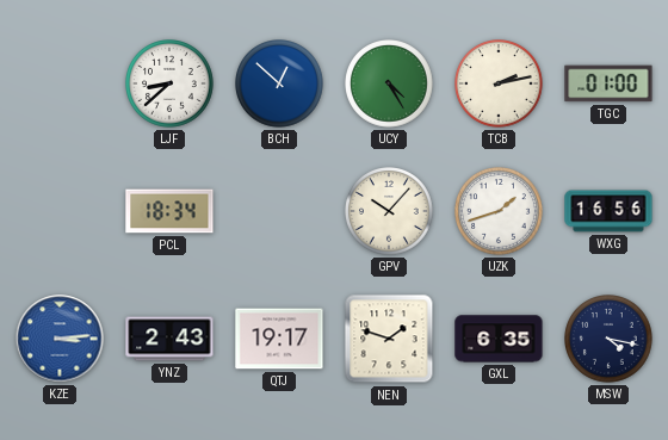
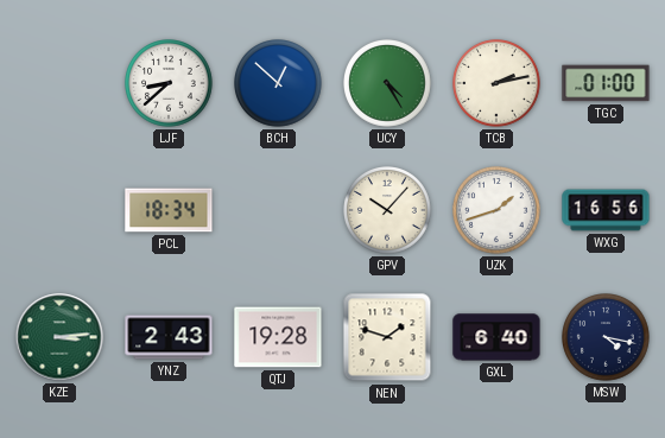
KZE dial: blue -> green (59, 337)
QTJ: 19:17 -> 19:28 (278, 337)
GXL: 6:35 -> 6:40 (496, 337)
